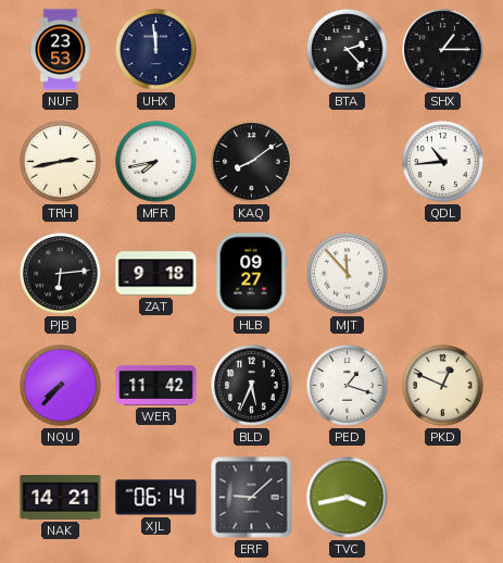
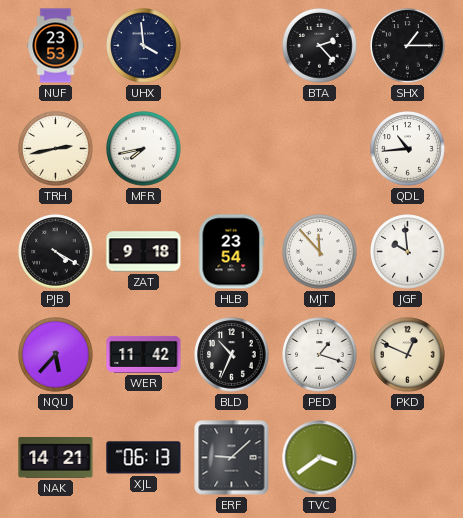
UHX: 11:59 -> 3:59 (144, 46)
KAQ: 8:09 -> none (252, 162)
PJB: 6:14 -> 4:20 (56, 252)
HLB: 09:27 -> 23:54 (231, 252)
JGF: none -> 9:59 (408, 252)
NQU: 7:37 -> 5:37 (56, 355)
BLD: 5:34 -> 10:34 (232, 355)
XJL: 06:14 -> 06:13 (144, 458)
TVC: 3:43 -> 3:39 (320, 458)
